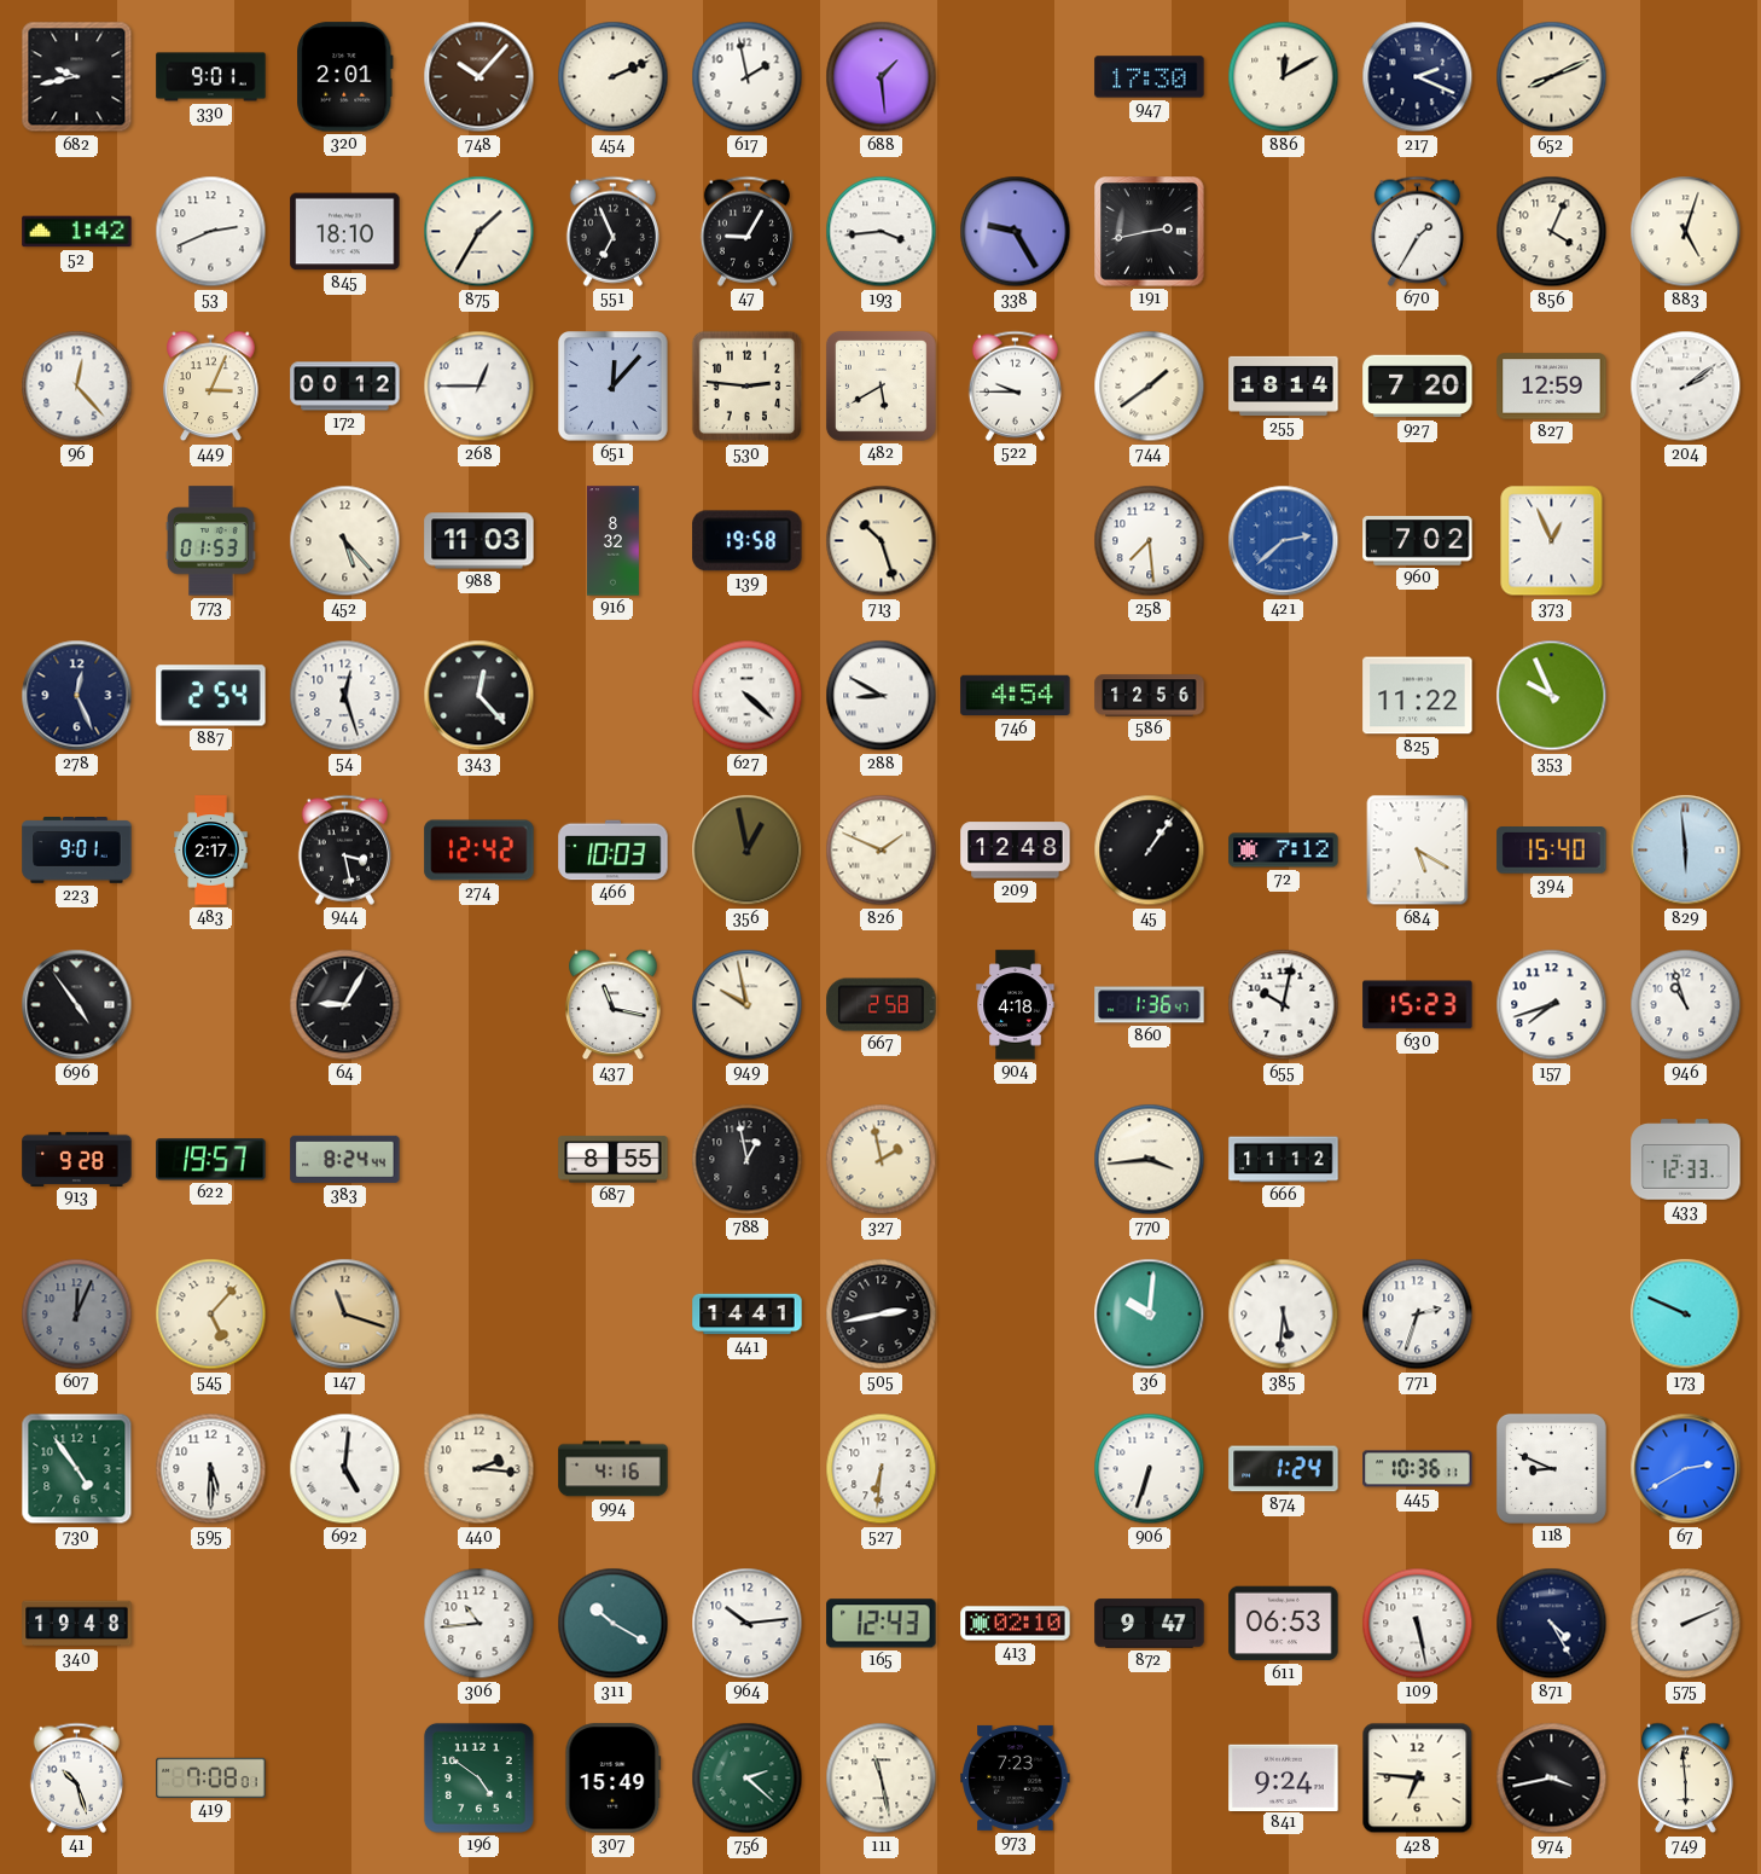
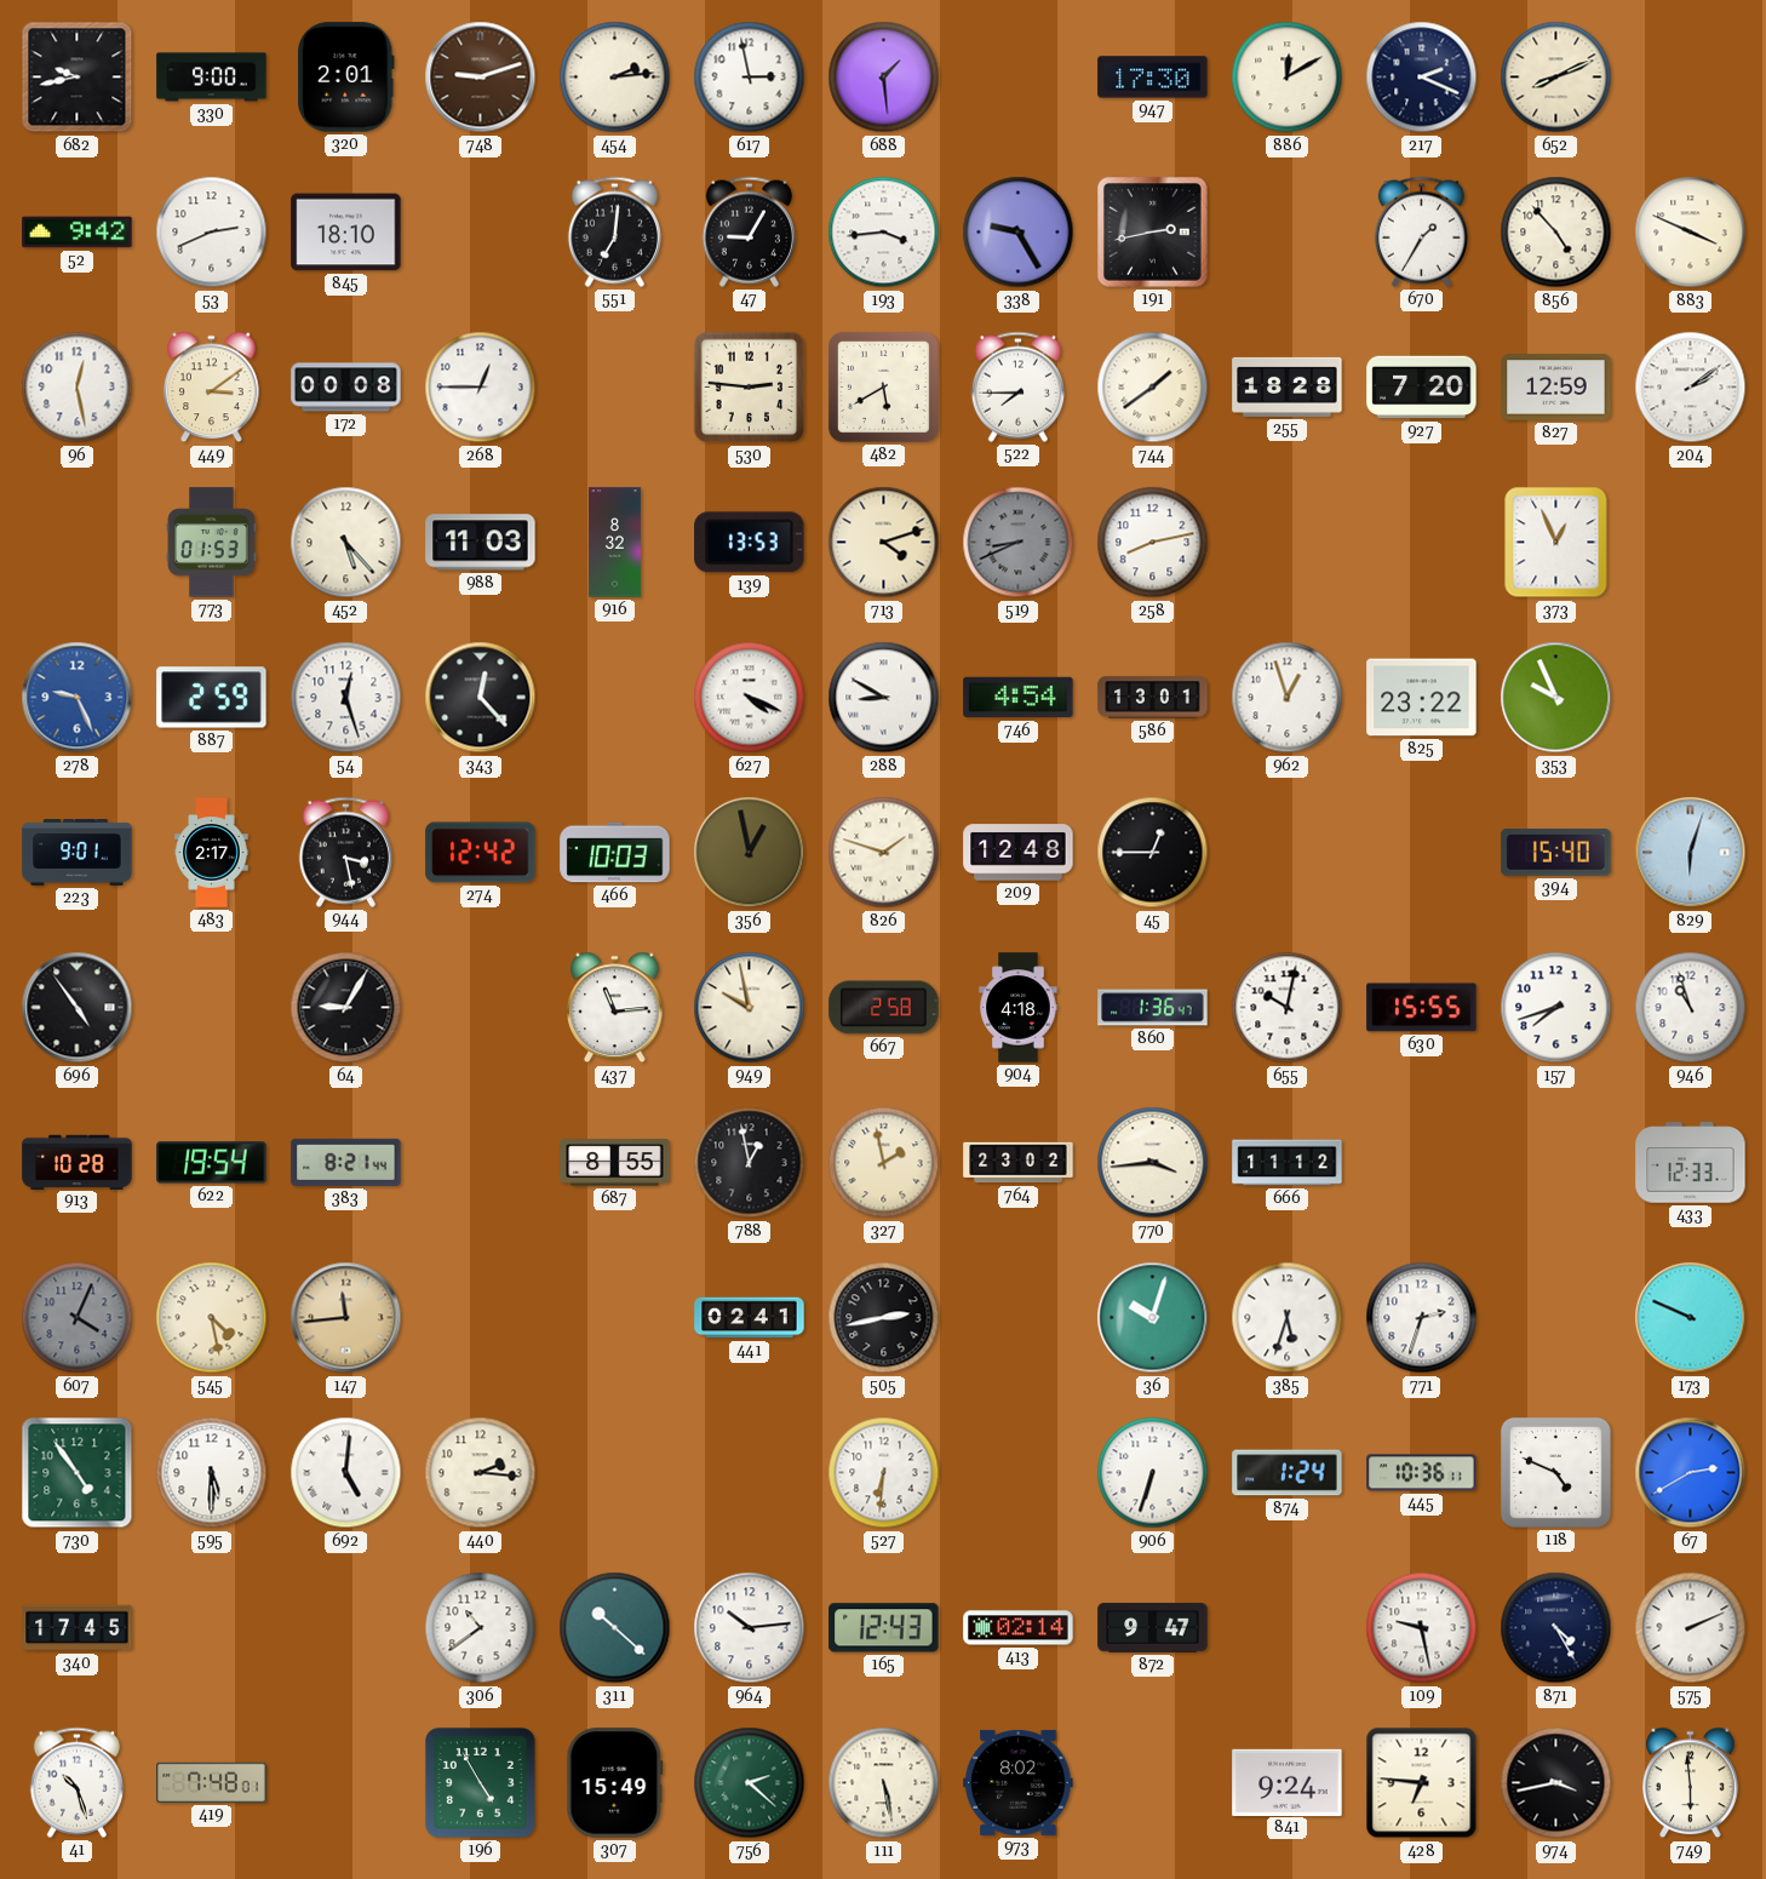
330: 9:01 -> 9:00 (212, 78)
748: 10:07 -> 9:12 (481, 78)
454: 2:11 -> 2:14 (615, 78)
617: 1:58 -> 2:58 (750, 78)
52: 1:42 -> 9:42 (78, 233)
875: 1:35 -> none (480, 232)
551: 6:56 -> 7:01 (614, 231)
856: 4:04 -> 4:53 (1556, 233)
883: 5:03 -> 3:49 (1691, 233)
96: 12:23 -> 12:28 (78, 388)
449: 3:04 -> 3:09 (212, 388)
172: 00:12 -> 00:08 (346, 388)
651: 12:07 -> none (614, 387)
522: 9:45 -> 7:45 (1017, 386)
255: 18:14 -> 18:28 (1288, 386)
139: 19:58 -> 13:53 (750, 543)
713: 10:27 -> 4:12 (884, 543)
519: none -> 8:41 (1019, 543)
258: 7:29 -> 8:13 (1153, 543)
421: 2:38 -> none (1284, 541)
960: 7:02 -> none (1418, 541)
278: 12:26 -> 9:26 (78, 698)
278 dial: navy -> blue (78, 698)
887: 2:54 -> 2:59 (212, 698)
627: 4:22 -> 4:19 (750, 698)
586: 12:56 -> 13:01 (1153, 698)
962: none -> 12:57 (1288, 698)
825: 11:22 -> 23:22 (1422, 698)
826: 1:49 -> 1:48 (884, 853)
45: 1:06 -> 12:45 (1153, 853)
72: 7:12 -> none (1284, 851)
684: 5:20 -> none (1418, 851)
829: 5:59 -> 6:03 (1691, 853)
437: 11:17 -> 11:14 (615, 1008)
630: 15:23 -> 15:55 (1422, 1008)
913: 9:28 -> 10:28 (78, 1162)
622: 19:57 -> 19:54 (212, 1163)
383: 8:24 -> 8:21 (346, 1162)
764: none -> 23:02 (1019, 1163)
607: 12:04 -> 4:04 (78, 1318)
545: 5:07 -> 4:28 (212, 1318)
147: 11:18 -> 11:44 (346, 1318)
441: 14:41 -> 02:41 (750, 1318)
36: 10:01 -> 10:03 (1153, 1318)
385: 5:31 -> 5:33 (1288, 1318)
994: 4:16 -> none (614, 1469)
118: 8:49 -> 4:49 (1555, 1472)
340: 19:48 -> 17:45 (78, 1628)
306: 10:44 -> 10:39 (481, 1628)
311: 10:20 -> 10:22 (615, 1628)
413: 02:10 -> 02:14 (1019, 1628)
611: 06:53 -> none (1284, 1624)
109: 5:28 -> 9:28 (1422, 1628)
419: 7:08 -> 7:48 (212, 1782)
196: 4:51 -> 4:55 (480, 1782)
111: 11:28 -> 5:28 (884, 1783)
973: 7:23 -> 8:02 (1019, 1782)
